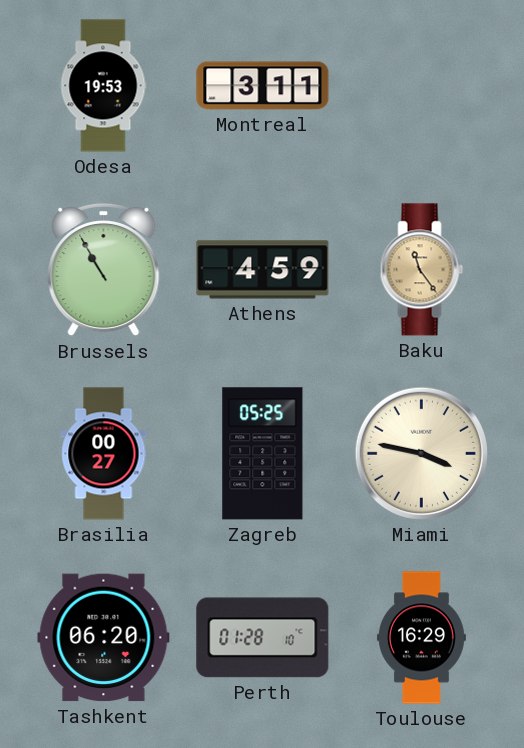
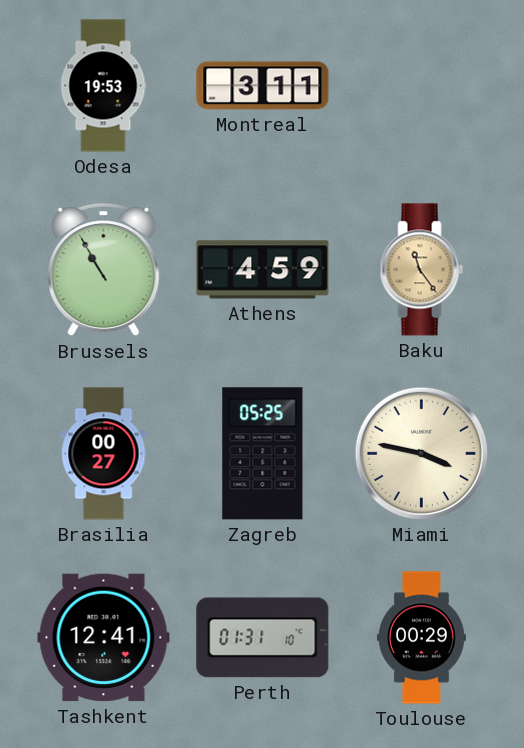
Tashkent: 06:20 -> 12:41 (104, 638)
Perth: 01:28 -> 01:31 (263, 638)
Toulouse: 16:29 -> 00:29 (421, 638)
